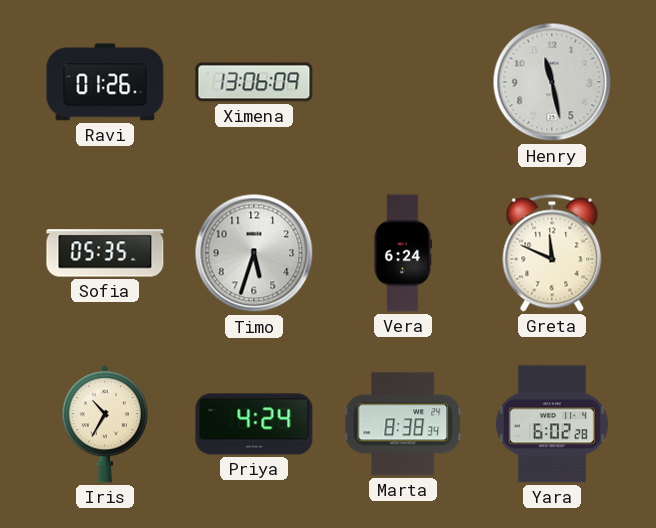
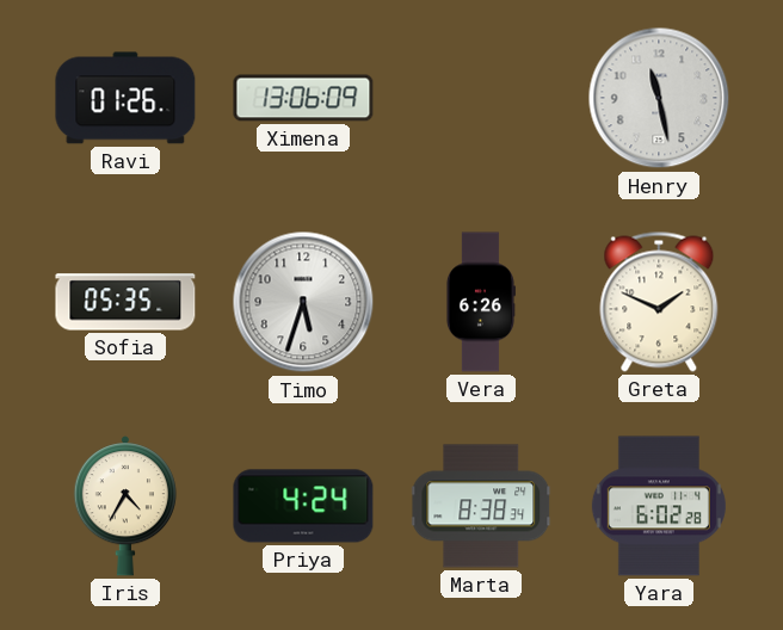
Vera: 6:24 -> 6:26 (480, 302)
Greta: 11:49 -> 1:49 (659, 302)
Iris: 10:35 -> 4:35 (125, 506)
